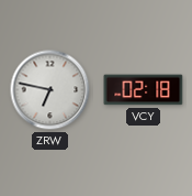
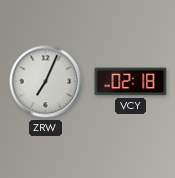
ZRW: 6:47 -> 7:04 (46, 82)
